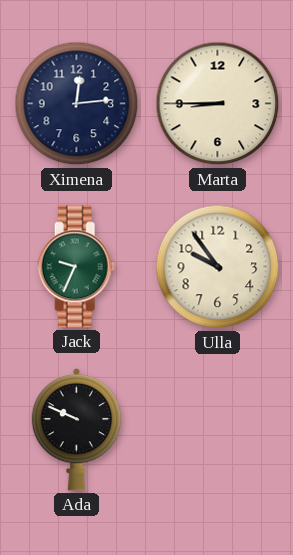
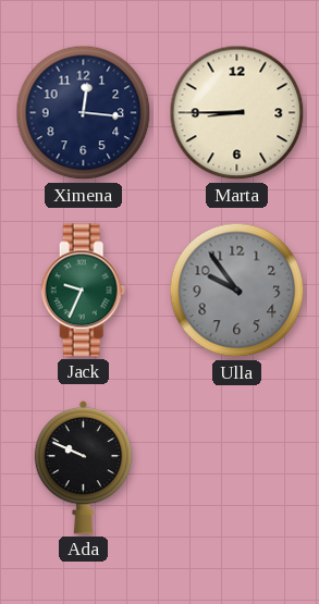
Ximena: 12:14 -> 12:16 (84, 113)
Ulla dial: cream -> grey (237, 291)
